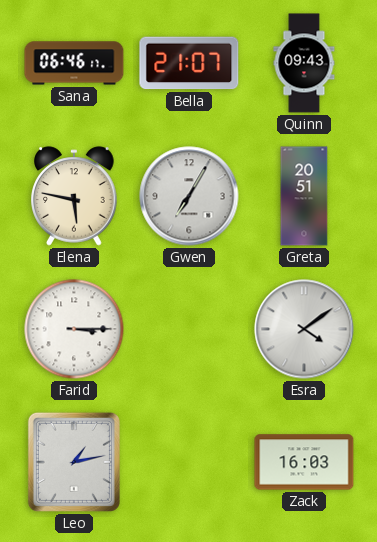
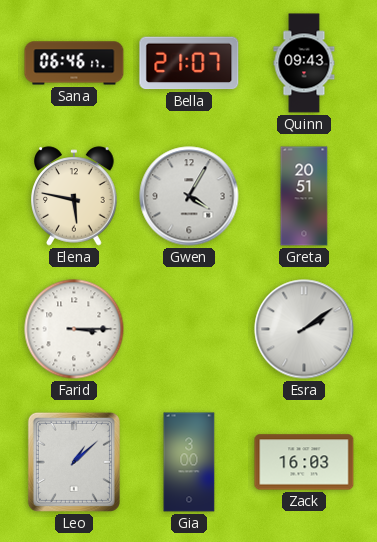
Gwen: 7:05 -> 4:05 (189, 196)
Esra: 4:09 -> 2:09 (304, 329)
Leo: 1:13 -> 1:08 (74, 462)
Gia: none -> 3:00 (189, 462)
